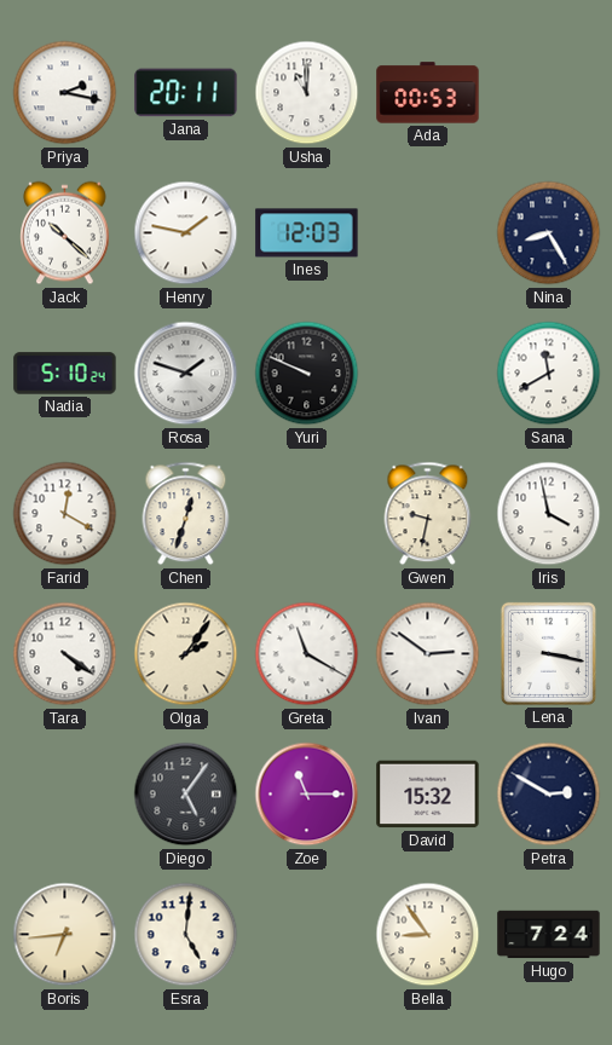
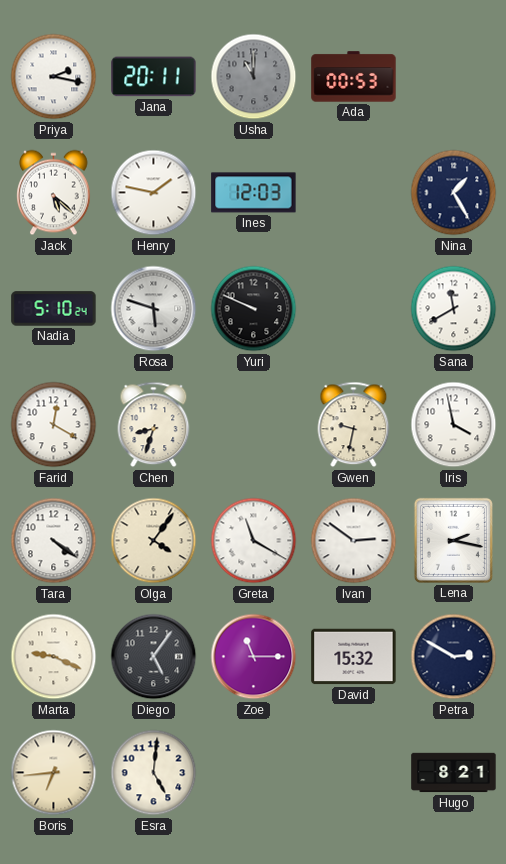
Usha dial: white -> grey (254, 77)
Jack: 10:22 -> 5:22 (54, 193)
Nina: 8:25 -> 1:25 (454, 193)
Rosa: 1:48 -> 5:48 (154, 309)
Chen: 12:33 -> 8:33 (154, 425)
Olga: 2:06 -> 4:06 (154, 541)
Lena: 3:17 -> 2:17 (453, 540)
Marta: none -> 9:19 (54, 657)
Bella: 8:54 -> none (428, 935)
Hugo: 7:24 -> 8:21 (454, 773)
